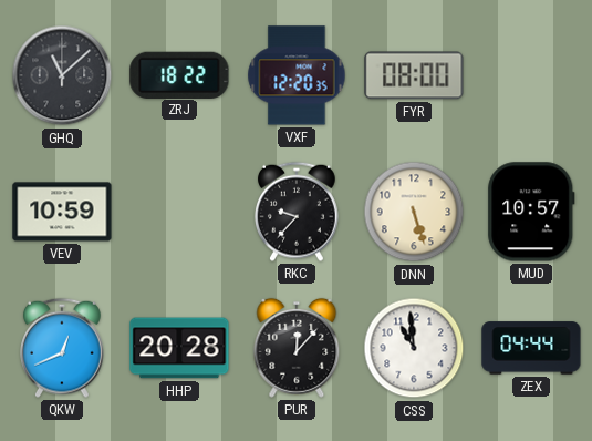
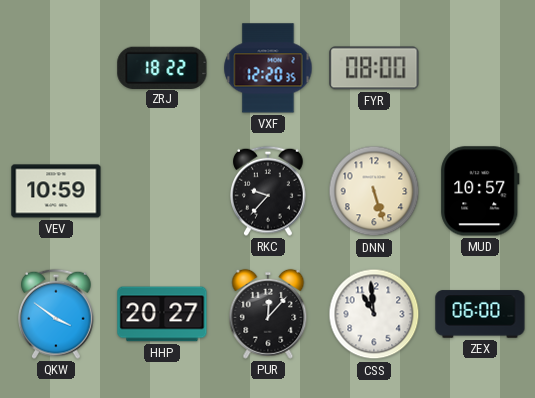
GHQ: 11:08 -> none (62, 75)
QKW: 12:41 -> 3:51 (57, 314)
HHP: 20:28 -> 20:27 (162, 314)
ZEX: 04:44 -> 06:00 (480, 314)
